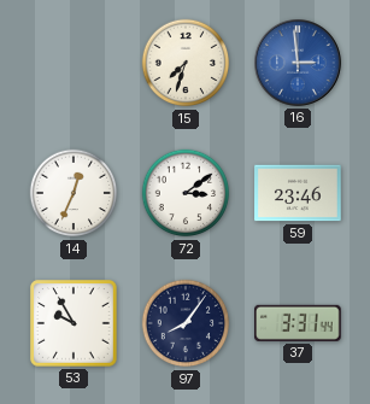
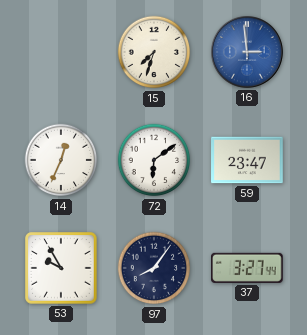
72: 3:09 -> 6:09 (154, 160)
59: 23:46 -> 23:47 (247, 160)
37: 3:31 -> 3:27 (248, 268)
